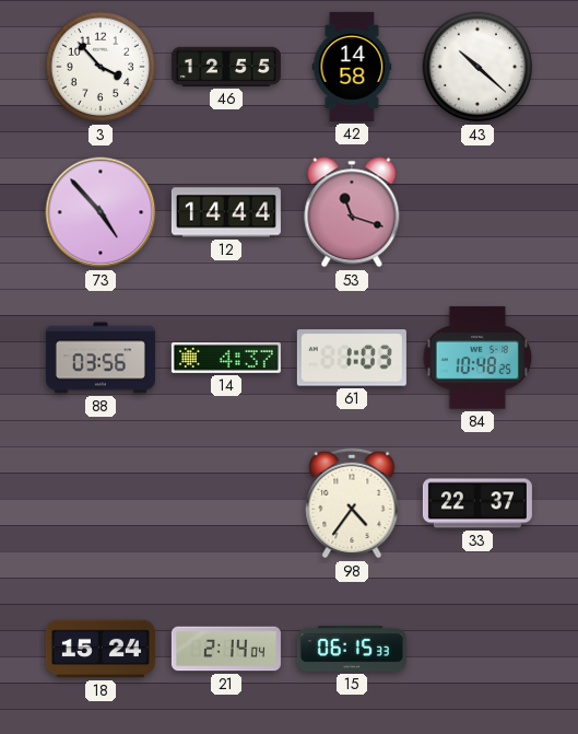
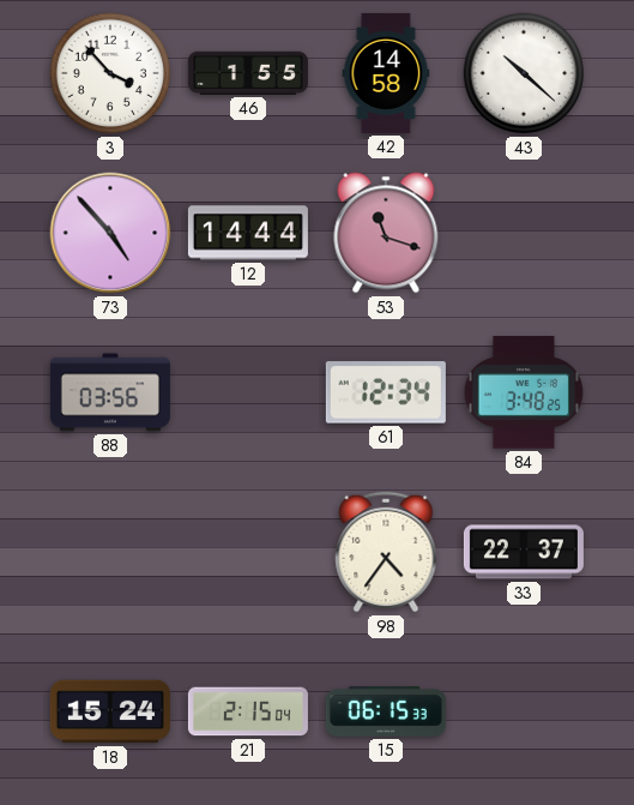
46: 12:55 -> 1:55 (248, 73)
14: 4:37 -> none (226, 358)
61: 1:03 -> 12:34 (386, 392)
84: 10:48 -> 3:48 (524, 392)
21: 2:14 -> 2:15 (248, 711)
